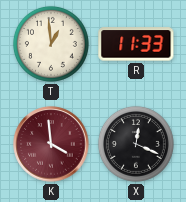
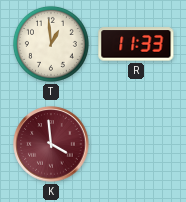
X: 12:19 -> none (136, 144)
